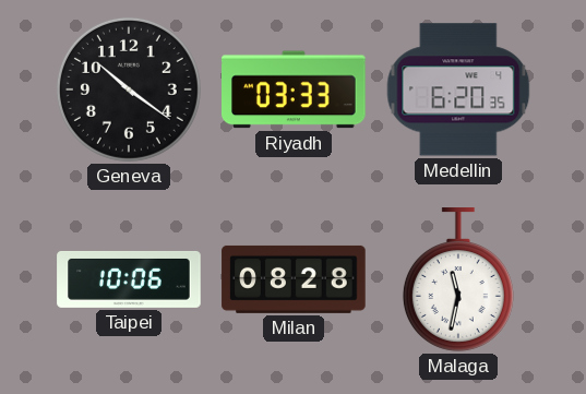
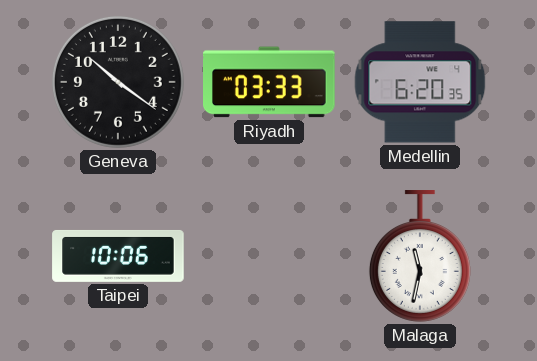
Milan: 08:28 -> none (294, 279)
